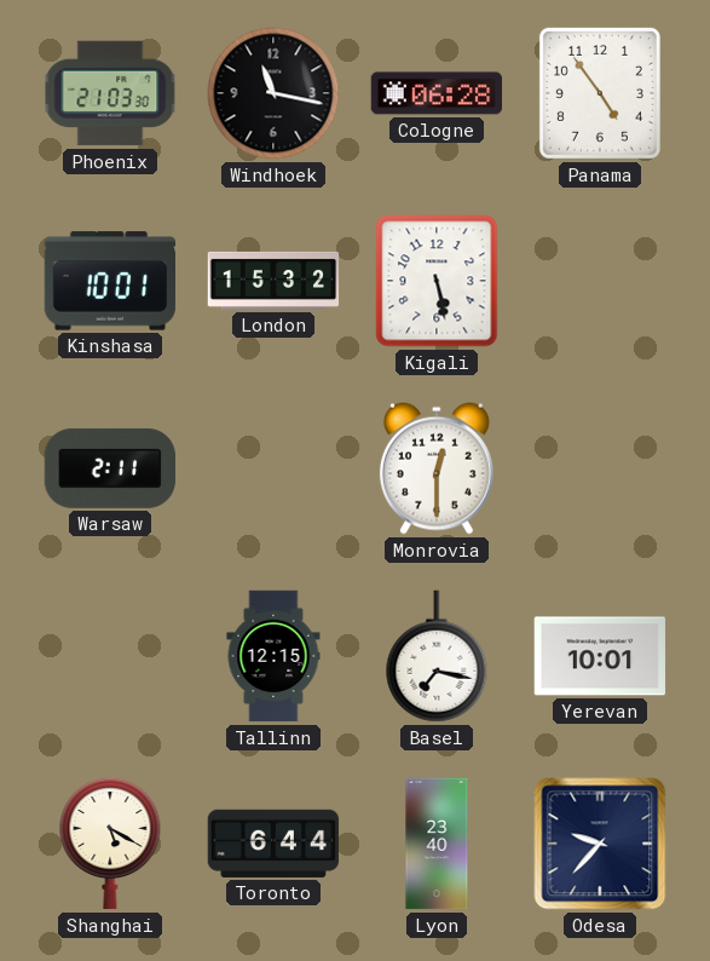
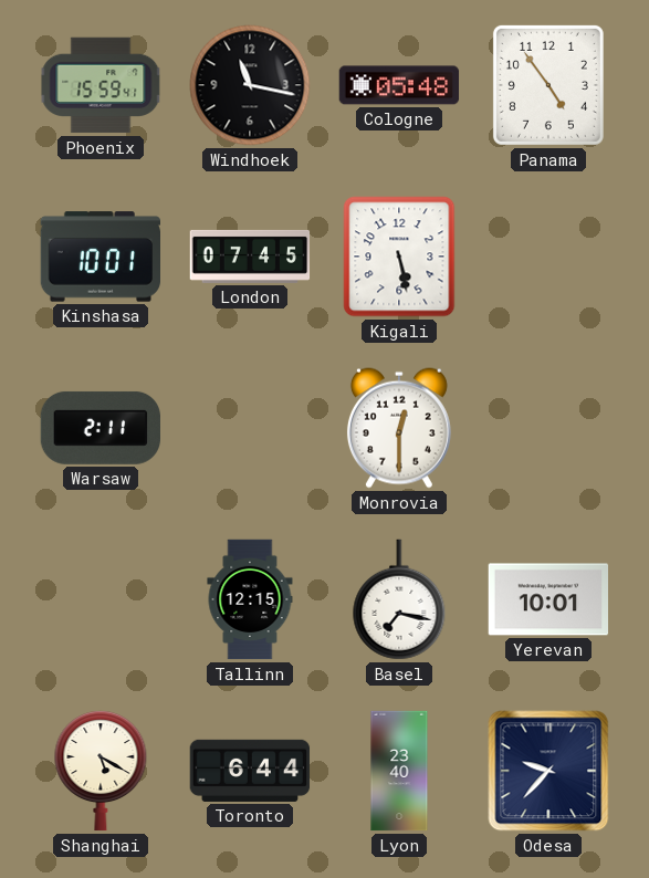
Phoenix: 21:03 -> 15:59 (101, 85)
Cologne: 06:28 -> 05:48 (399, 85)
London: 15:32 -> 07:45 (250, 257)
